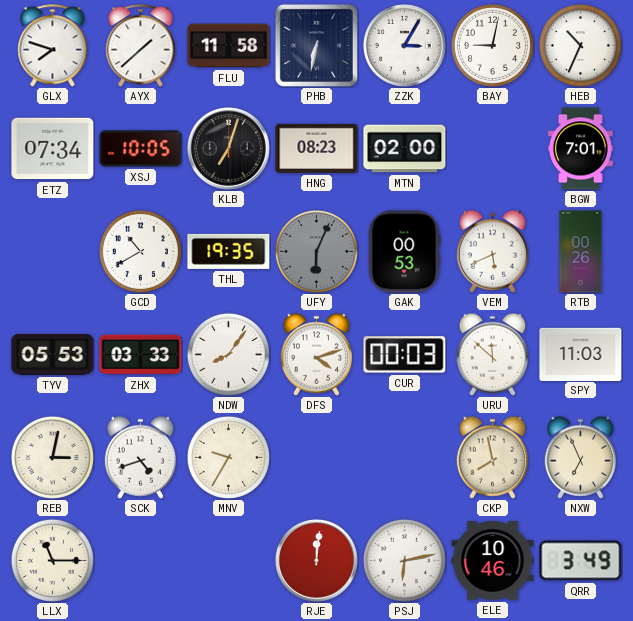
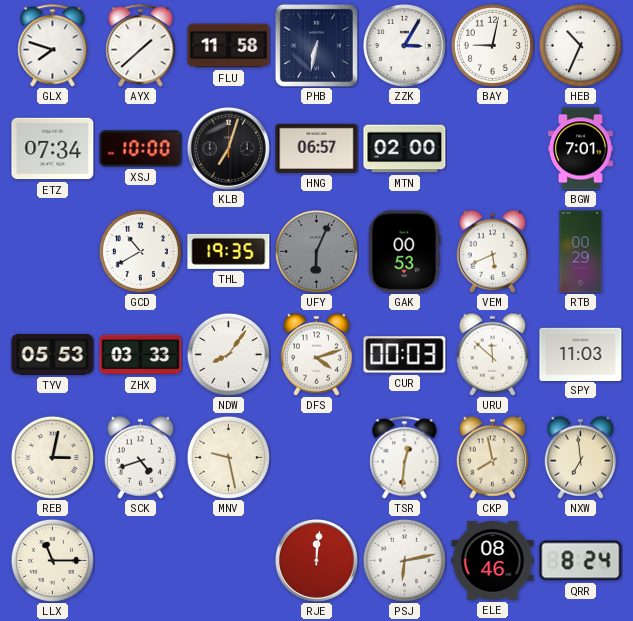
XSJ: 10:05 -> 10:00 (141, 149)
HNG: 08:23 -> 06:57 (317, 148)
RTB: 00:26 -> 00:29 (581, 252)
MNV: 9:35 -> 9:28 (228, 457)
TSR: none -> 12:31 (405, 458)
NXW: 6:56 -> 6:59 (580, 457)
ELE: 10:46 -> 08:46 (493, 561)
QRR: 3:49 -> 8:24 (581, 561)
